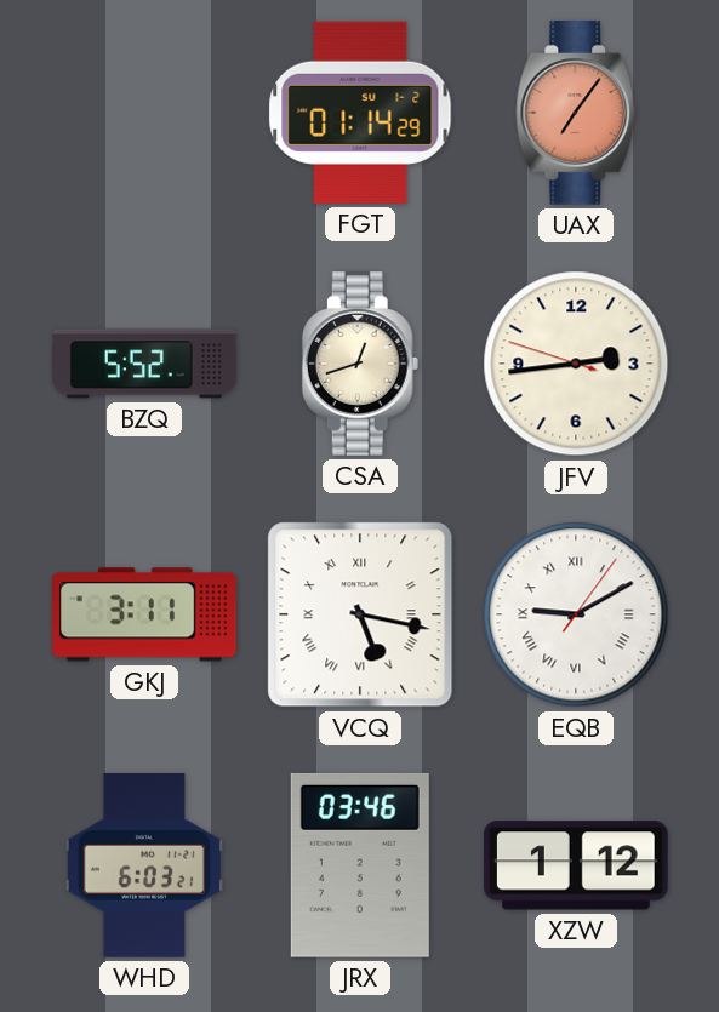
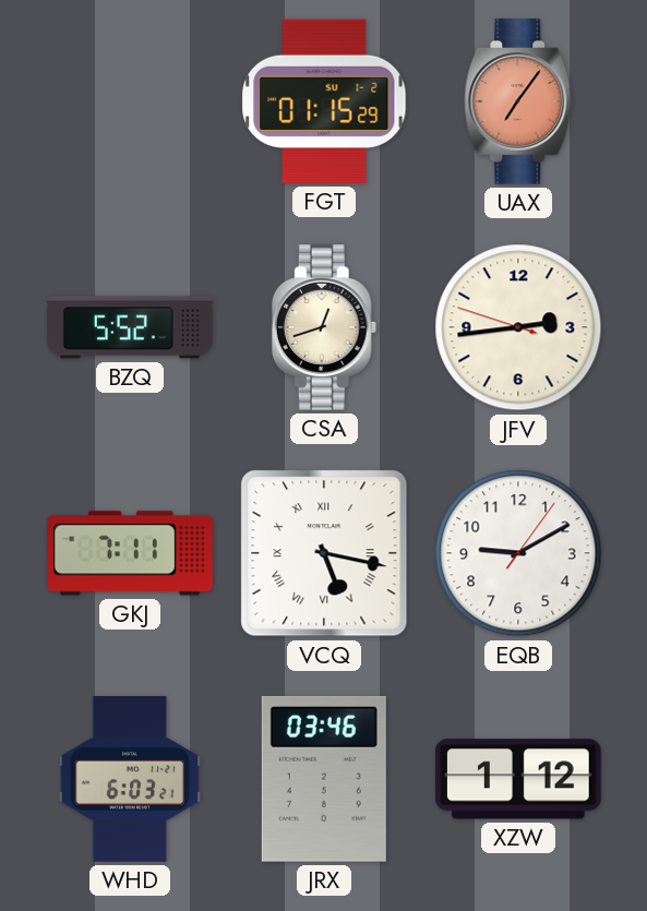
FGT: 01:14 -> 01:15 (324, 101)
GKJ: 3:11 -> 7:11 (131, 553)
EQB numerals: Roman -> Arabic (518, 553)
